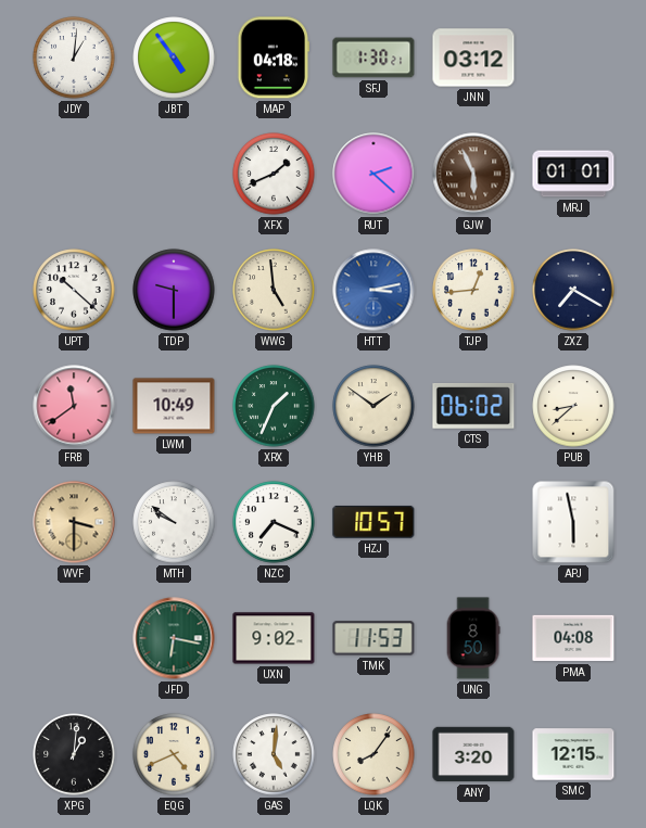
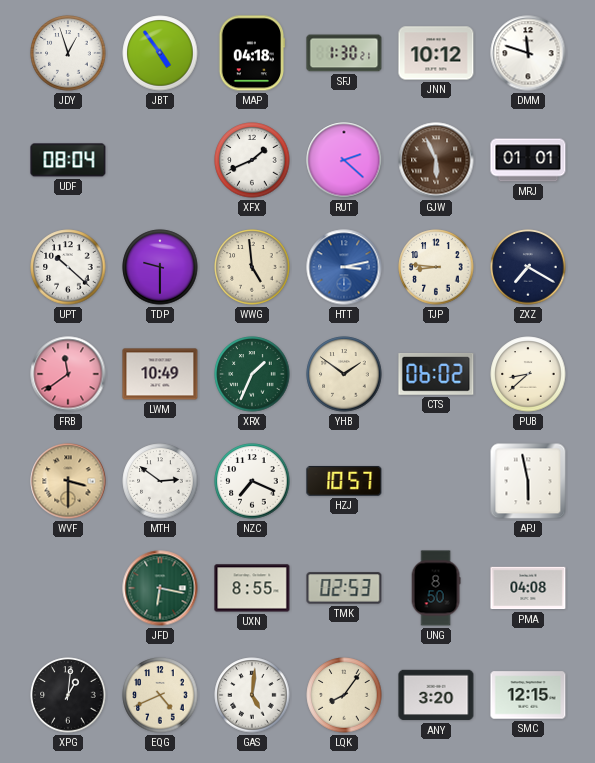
JDY: 1:01 -> 12:57 (68, 53)
JNN: 03:12 -> 10:12 (436, 53)
DMM: none -> 11:48 (528, 53)
UDF: none -> 08:04 (68, 160)
TJP: 12:44 -> 8:46 (436, 267)
MTH: 9:51 -> 2:51 (160, 481)
UXN: 9:02 -> 8:55 (252, 588)
TMK: 11:53 -> 02:53 (344, 588)
